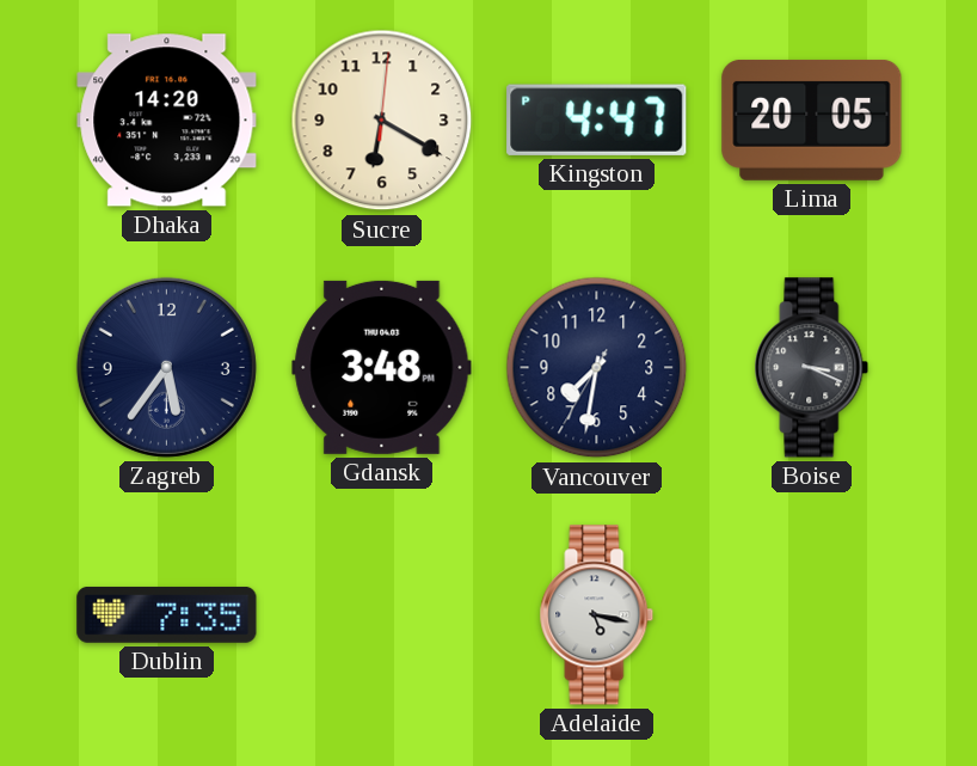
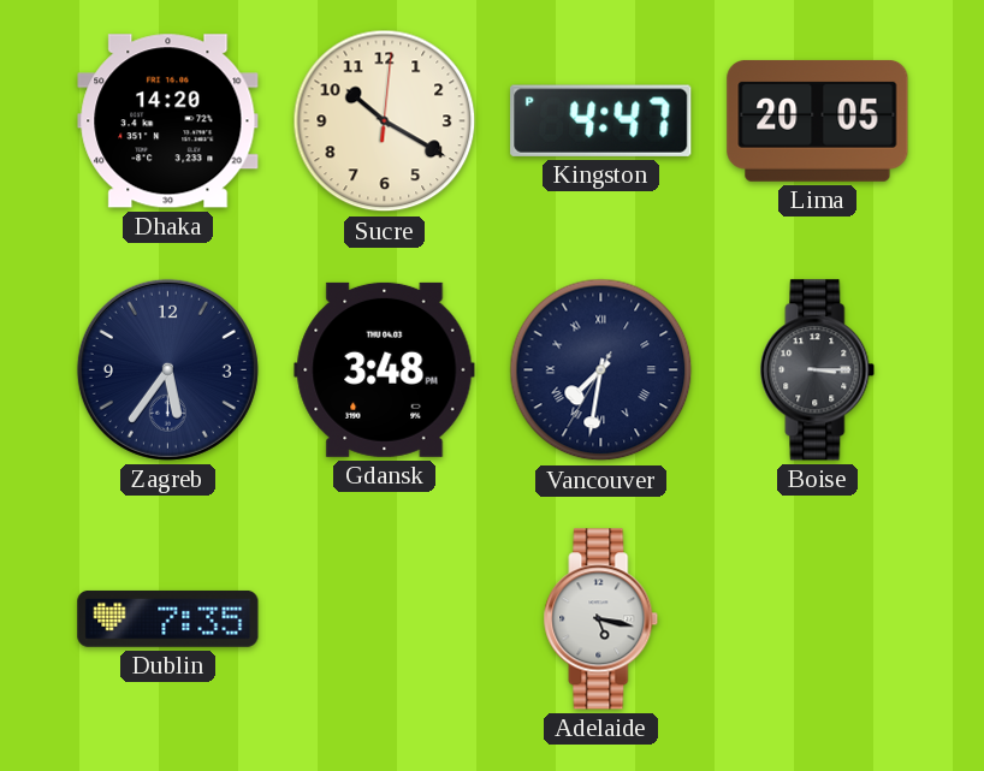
Sucre: 6:20 -> 10:20 (385, 121)
Vancouver numerals: Arabic -> Roman (601, 370)
Boise: 3:19 -> 3:15 (818, 370)
